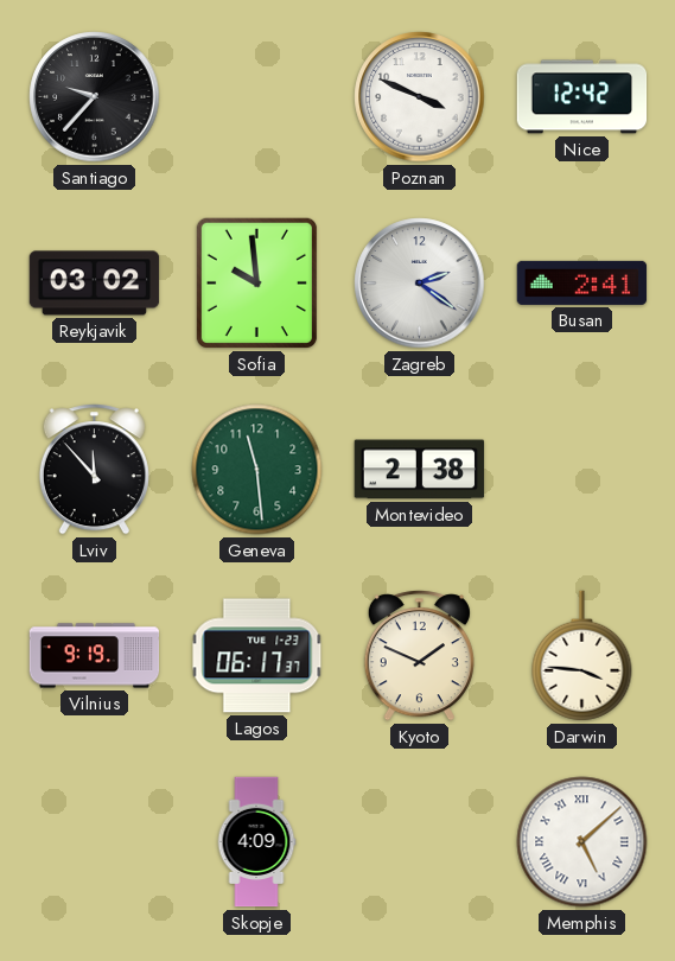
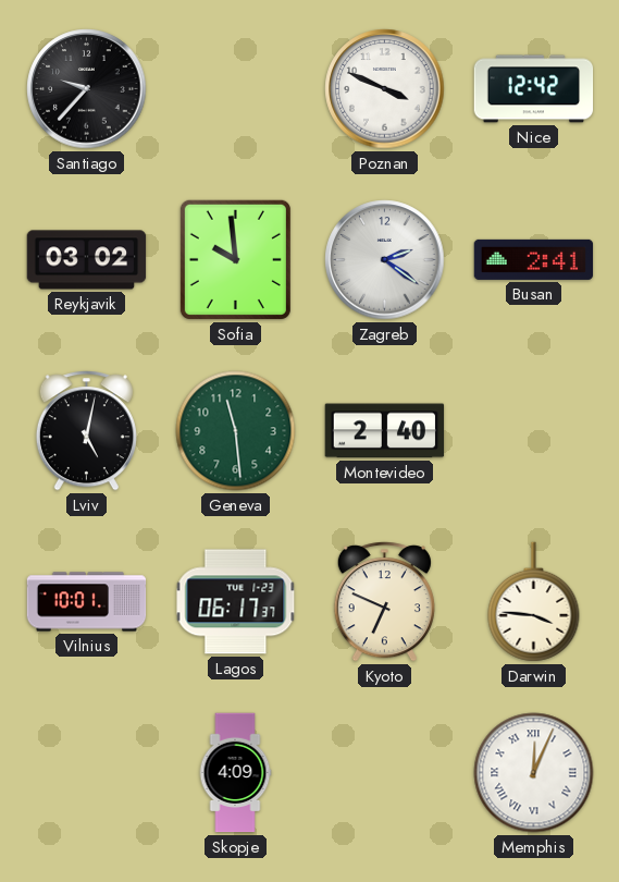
Lviv: 11:53 -> 5:02 (86, 431)
Montevideo: 2:38 -> 2:40 (385, 431)
Vilnius: 9:19 -> 10:01 (87, 602)
Kyoto: 1:49 -> 6:49 (384, 602)
Memphis: 5:08 -> 12:04 (534, 773)
